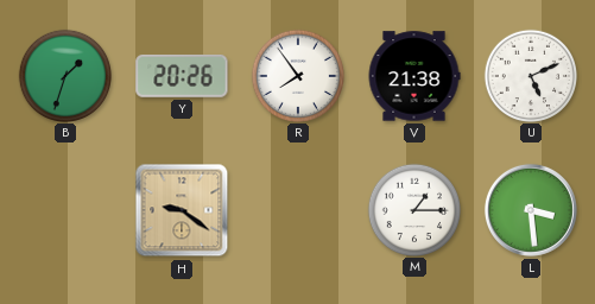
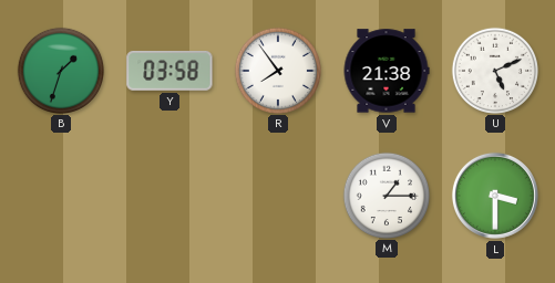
Y: 20:26 -> 03:58 (169, 71)
H: 9:21 -> none (182, 210)
L: 3:29 -> 3:30 (495, 196)
